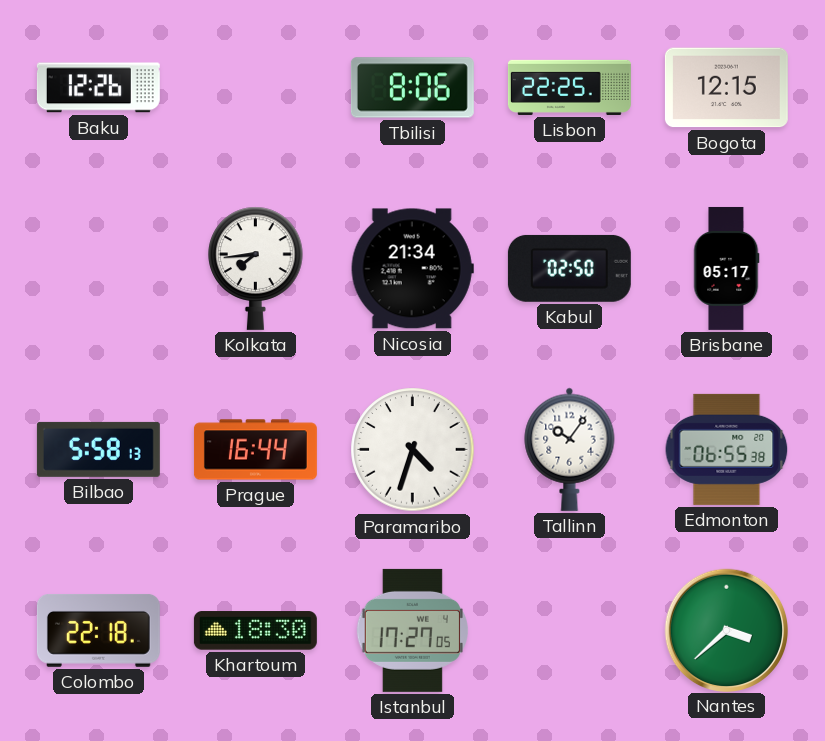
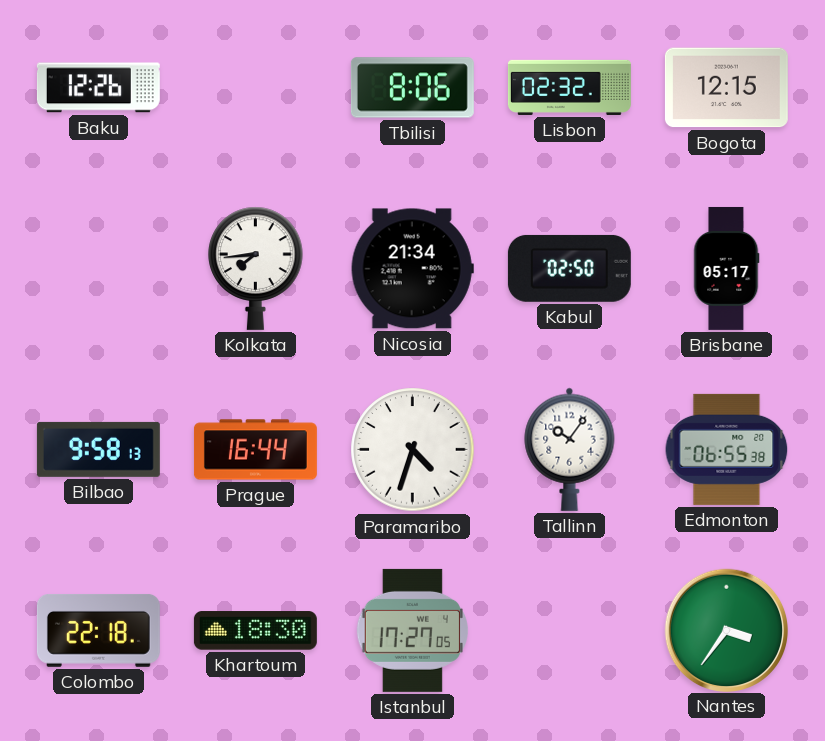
Lisbon: 22:25 -> 02:32 (569, 87)
Bilbao: 5:58 -> 9:58 (98, 449)
Nantes: 3:38 -> 3:36 (726, 630)
